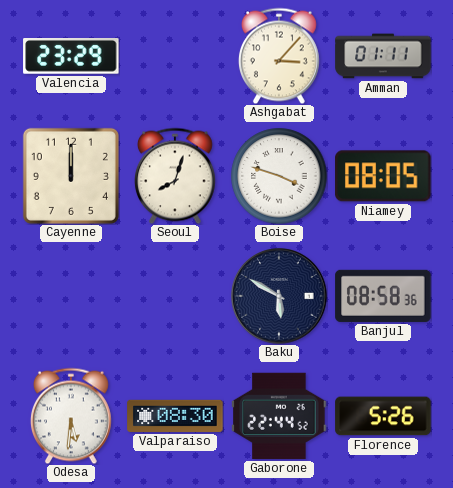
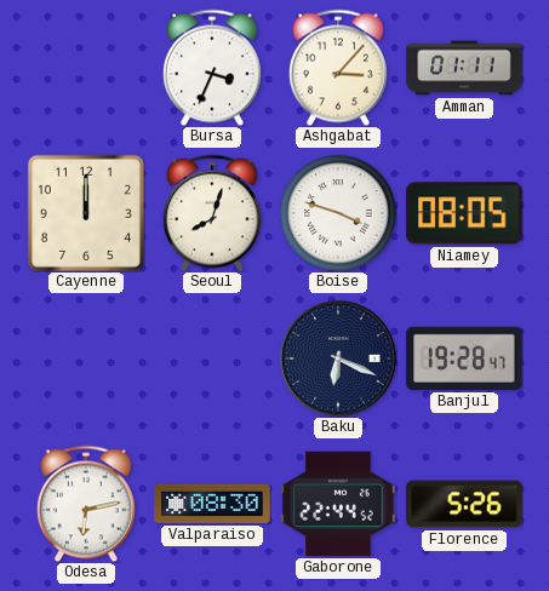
Valencia: 23:29 -> none (71, 57)
Bursa: none -> 3:34 (212, 68)
Baku: 5:50 -> 6:19 (338, 358)
Banjul: 08:58 -> 19:28 (464, 358)
Odesa: 5:31 -> 6:13 (86, 504)
